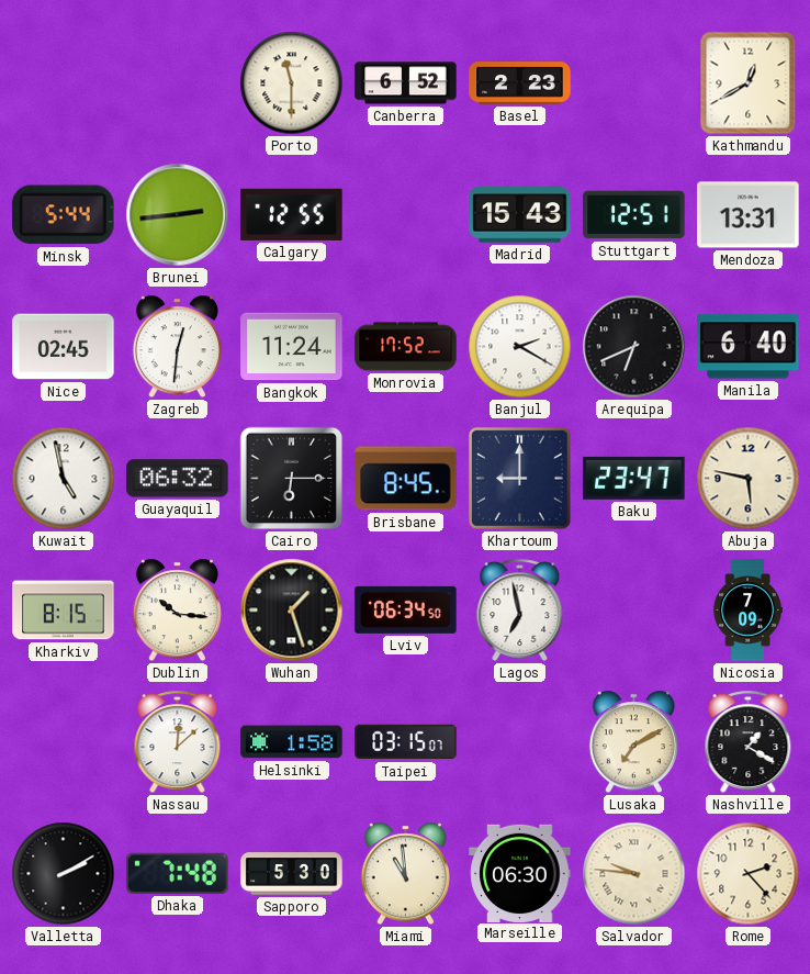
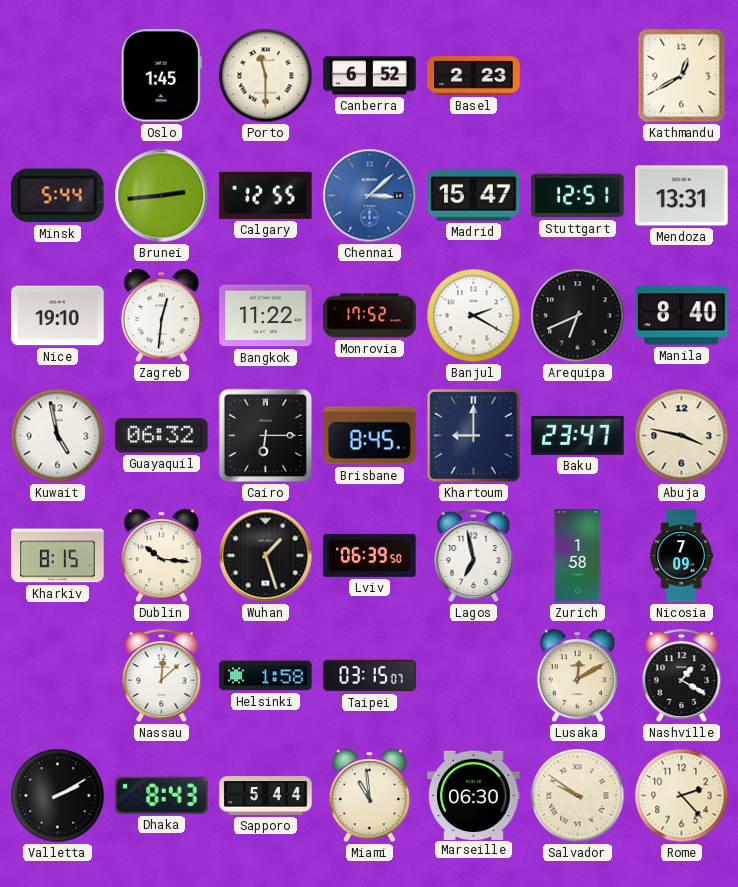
Oslo: none -> 1:45 (161, 76)
Chennai: none -> 3:08 (370, 196)
Madrid: 15:43 -> 15:47 (474, 196)
Nice: 02:45 -> 19:10 (58, 316)
Bangkok: 11:24 -> 11:22 (266, 316)
Manila: 6:40 -> 8:40 (682, 316)
Abuja: 5:47 -> 3:47 (682, 436)
Lviv: 06:34 -> 06:39 (370, 555)
Zurich: none -> 1:58 (578, 556)
Lusaka: 7:10 -> 12:10 (577, 676)
Dhaka: 7:48 -> 8:43 (162, 795)
Sapporo: 5:30 -> 5:44 (266, 796)
Salvador: 9:46 -> 9:51 (578, 796)
